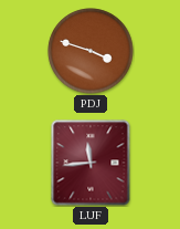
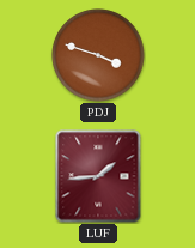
LUF: 11:44 -> 1:44 (98, 176)
